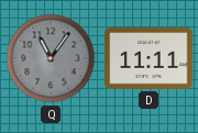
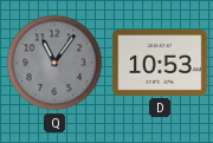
D: 11:11 -> 10:53 (160, 63)
